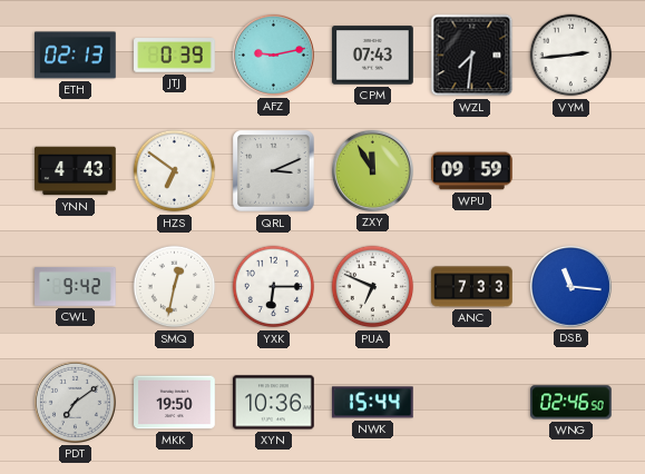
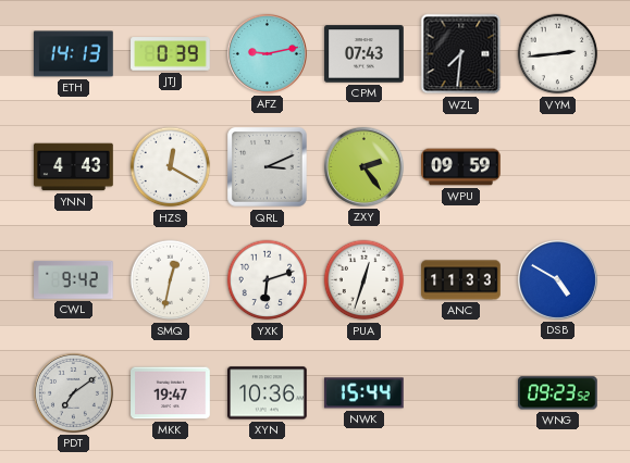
ETH: 02:13 -> 14:13 (74, 54)
HZS: 6:51 -> 12:20 (171, 167)
ZXY: 11:55 -> 2:24 (363, 166)
YXK: 6:15 -> 6:12 (268, 280)
PUA: 6:49 -> 12:33 (365, 280)
ANC: 7:33 -> 11:33 (461, 280)
DSB: 11:16 -> 4:50 (557, 279)
MKK: 19:50 -> 19:47 (171, 393)
WNG: 02:46 -> 09:23 (558, 393)
